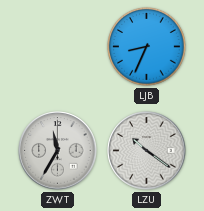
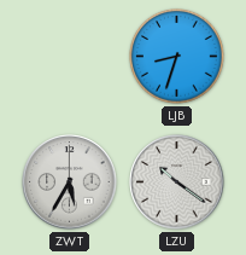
LJB: 8:34 -> 8:33 (177, 57)
ZWT: 11:35 -> 5:35 (70, 182)
